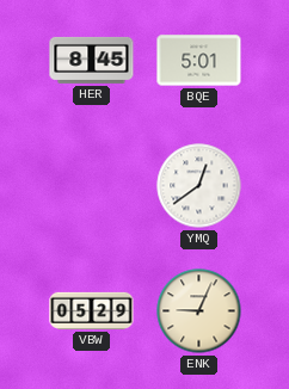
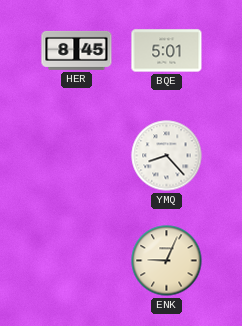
YMQ: 12:39 -> 8:23 (167, 156)
VBW: 05:29 -> none (92, 310)
